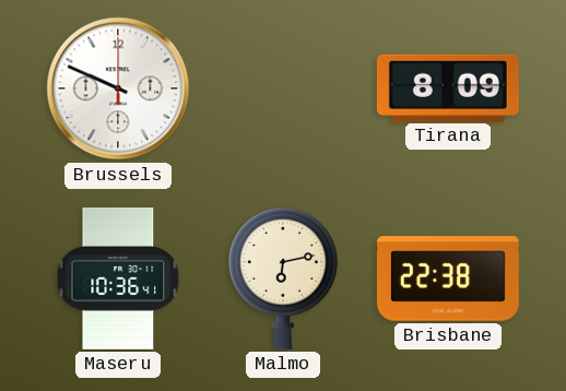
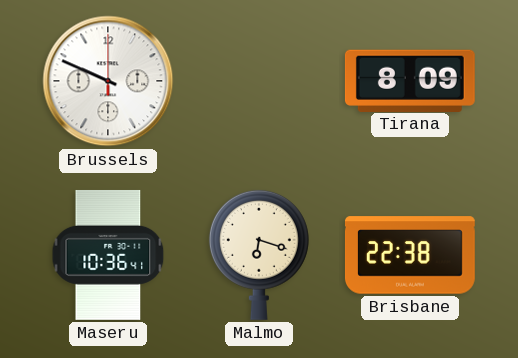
Malmo: 6:13 -> 6:18 (259, 255)
